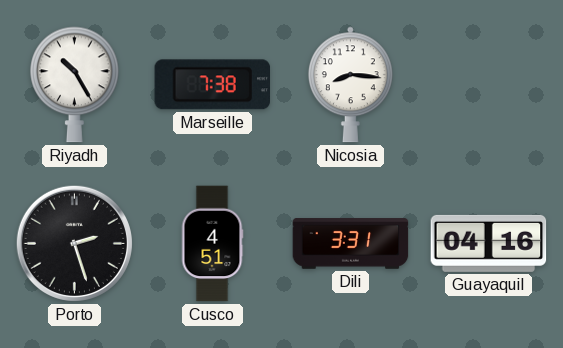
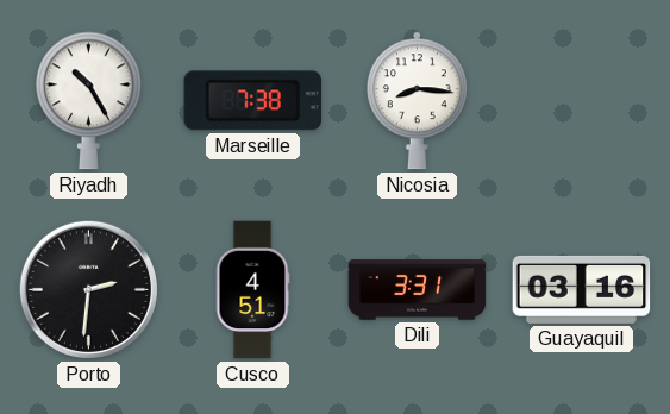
Porto: 2:27 -> 2:31 (88, 289)
Guayaquil: 04:16 -> 03:16 (582, 289)
